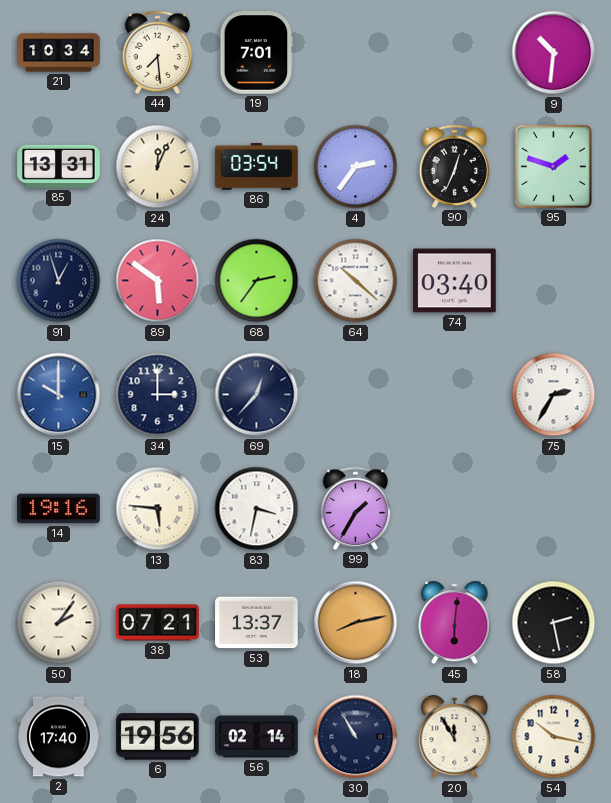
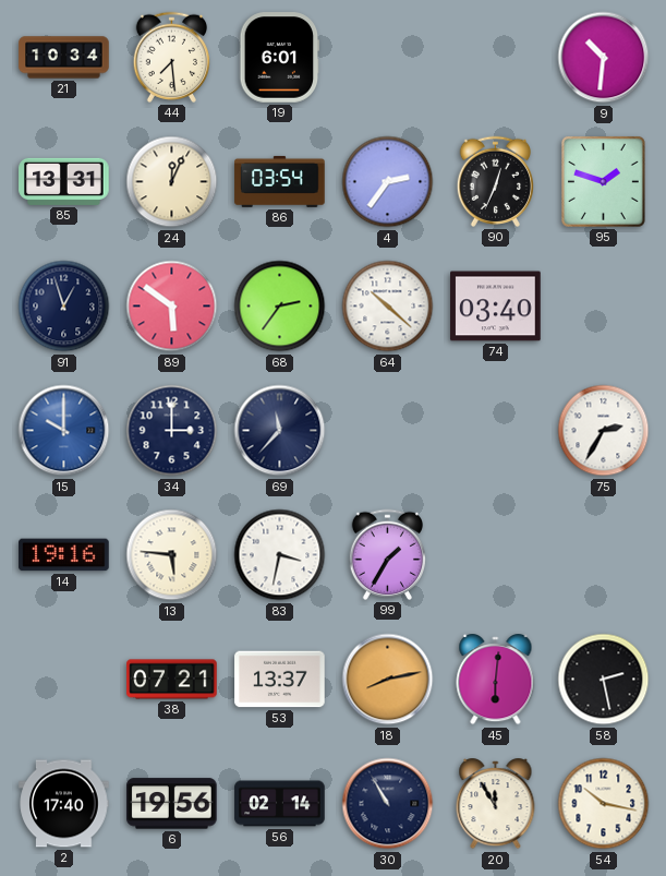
19: 7:01 -> 6:01 (280, 58)
69: 12:37 -> 11:37 (280, 431)
50: 2:06 -> none (59, 623)
